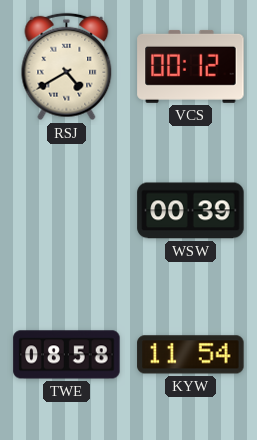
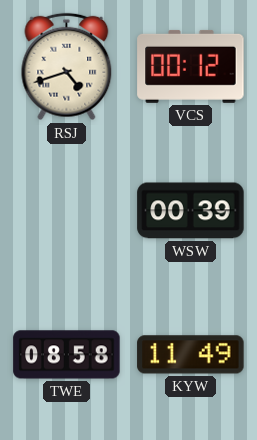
RSJ: 4:40 -> 4:42 (67, 67)
KYW: 11:54 -> 11:49 (191, 355)
